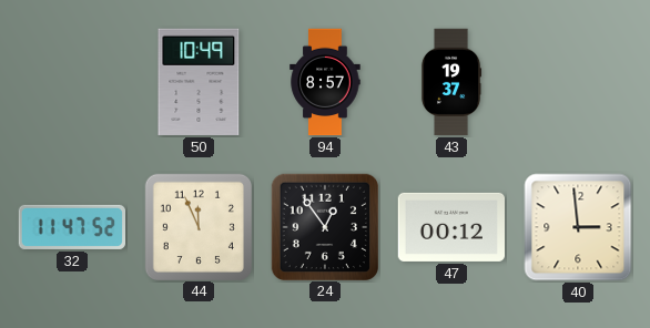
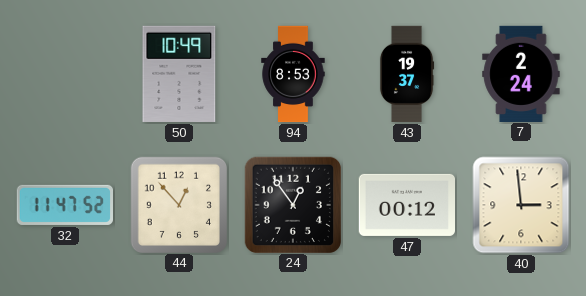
94: 8:57 -> 8:53 (293, 74)
7: none -> 2:24 (521, 73)
44: 11:56 -> 12:53 (178, 204)
